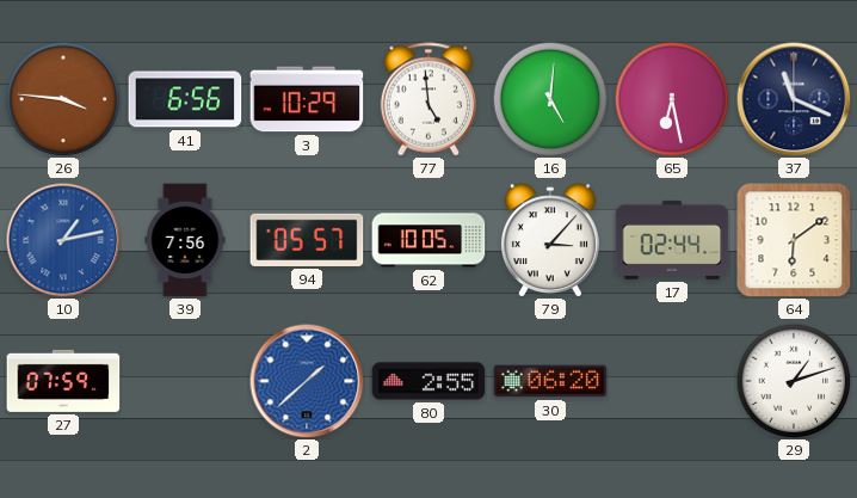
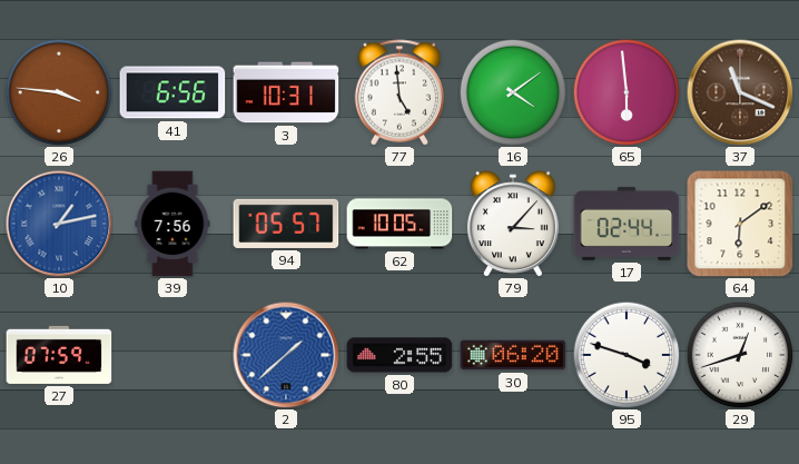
3: 10:29 -> 10:31 (286, 92)
16: 5:01 -> 4:09 (513, 92)
65: 6:28 -> 5:59 (627, 92)
37 dial: navy -> brown (740, 92)
95: none -> 3:48 (627, 355)
29: 1:12 -> 12:42 (740, 355)
